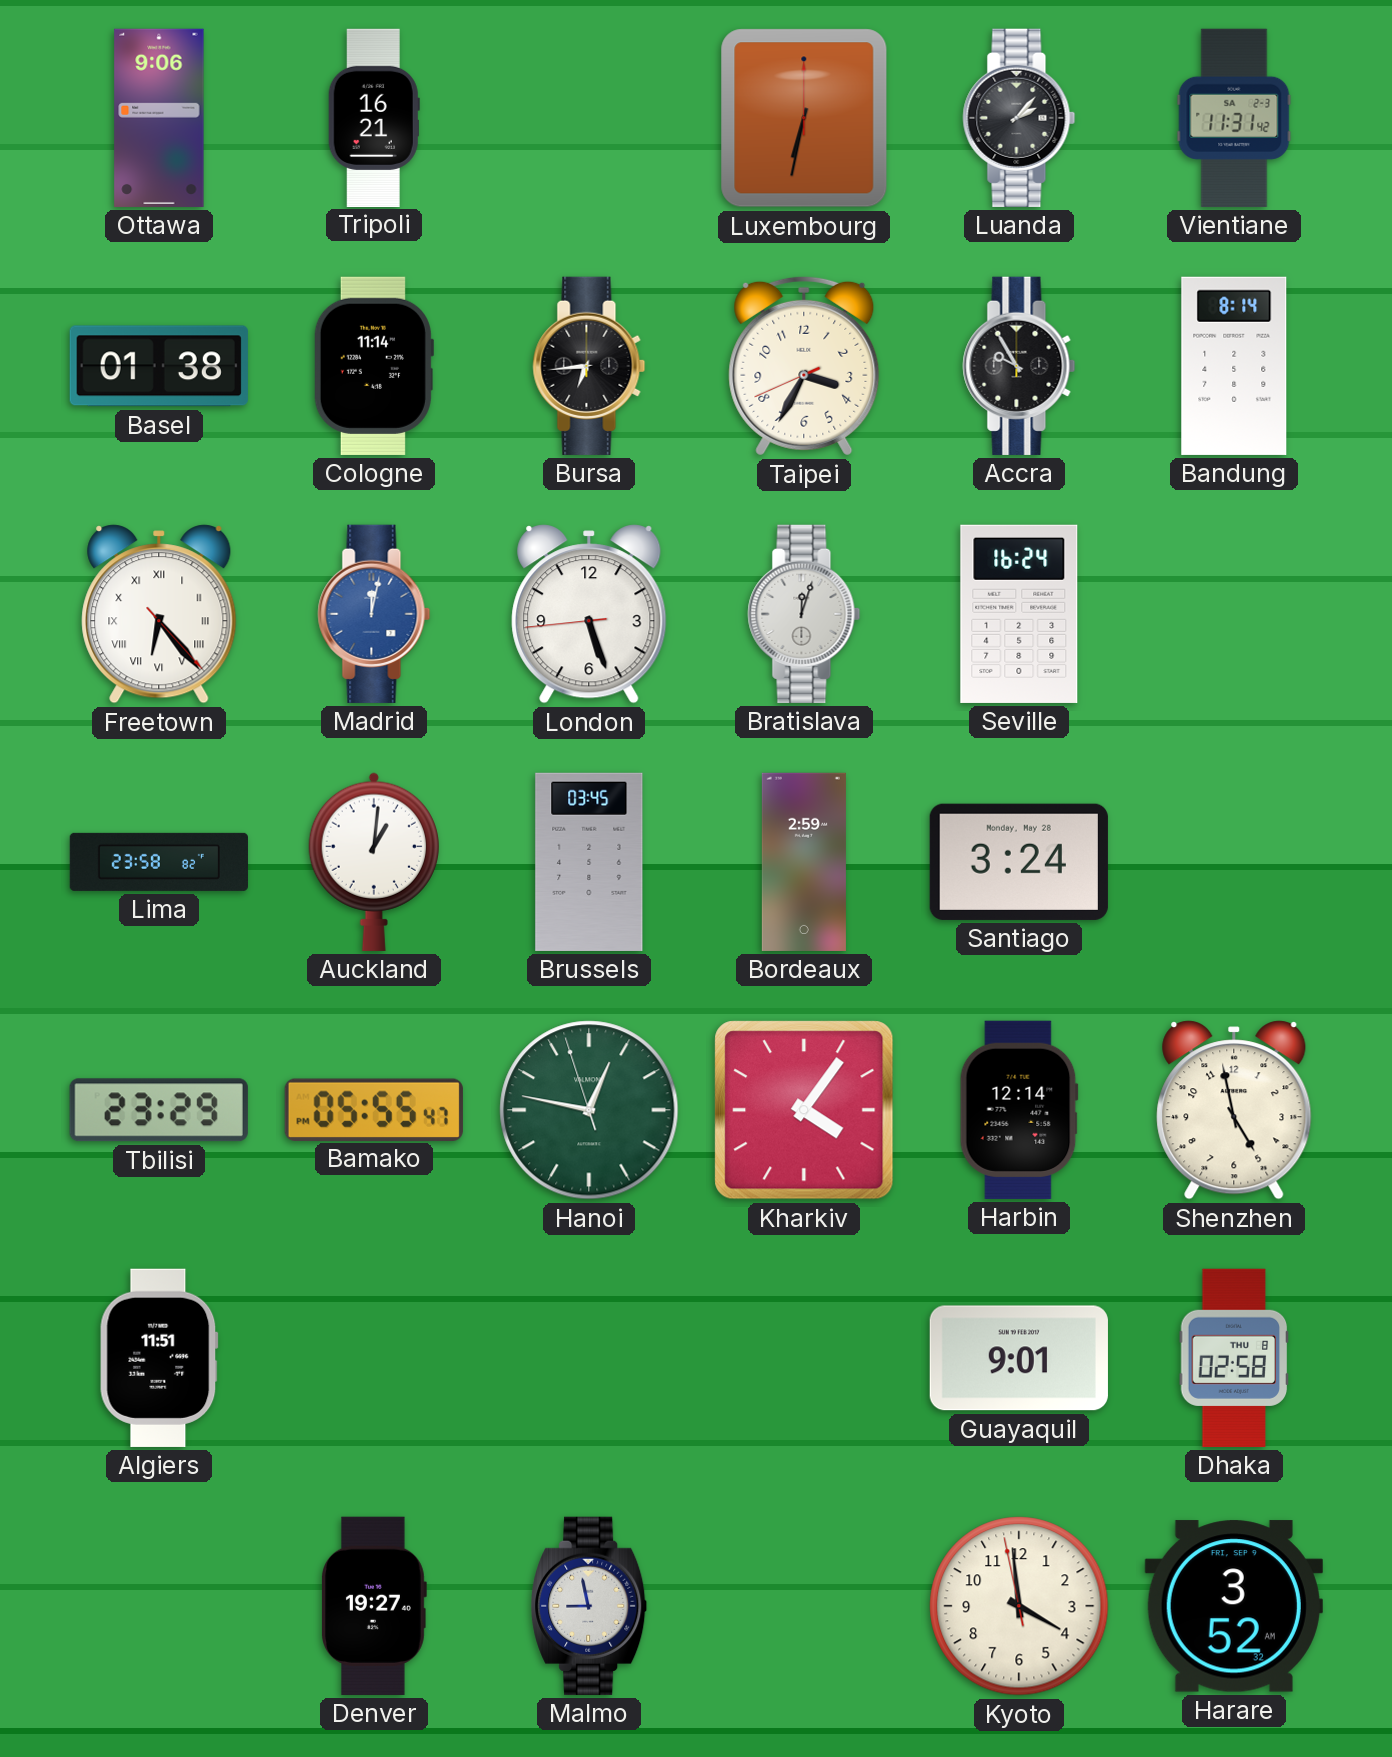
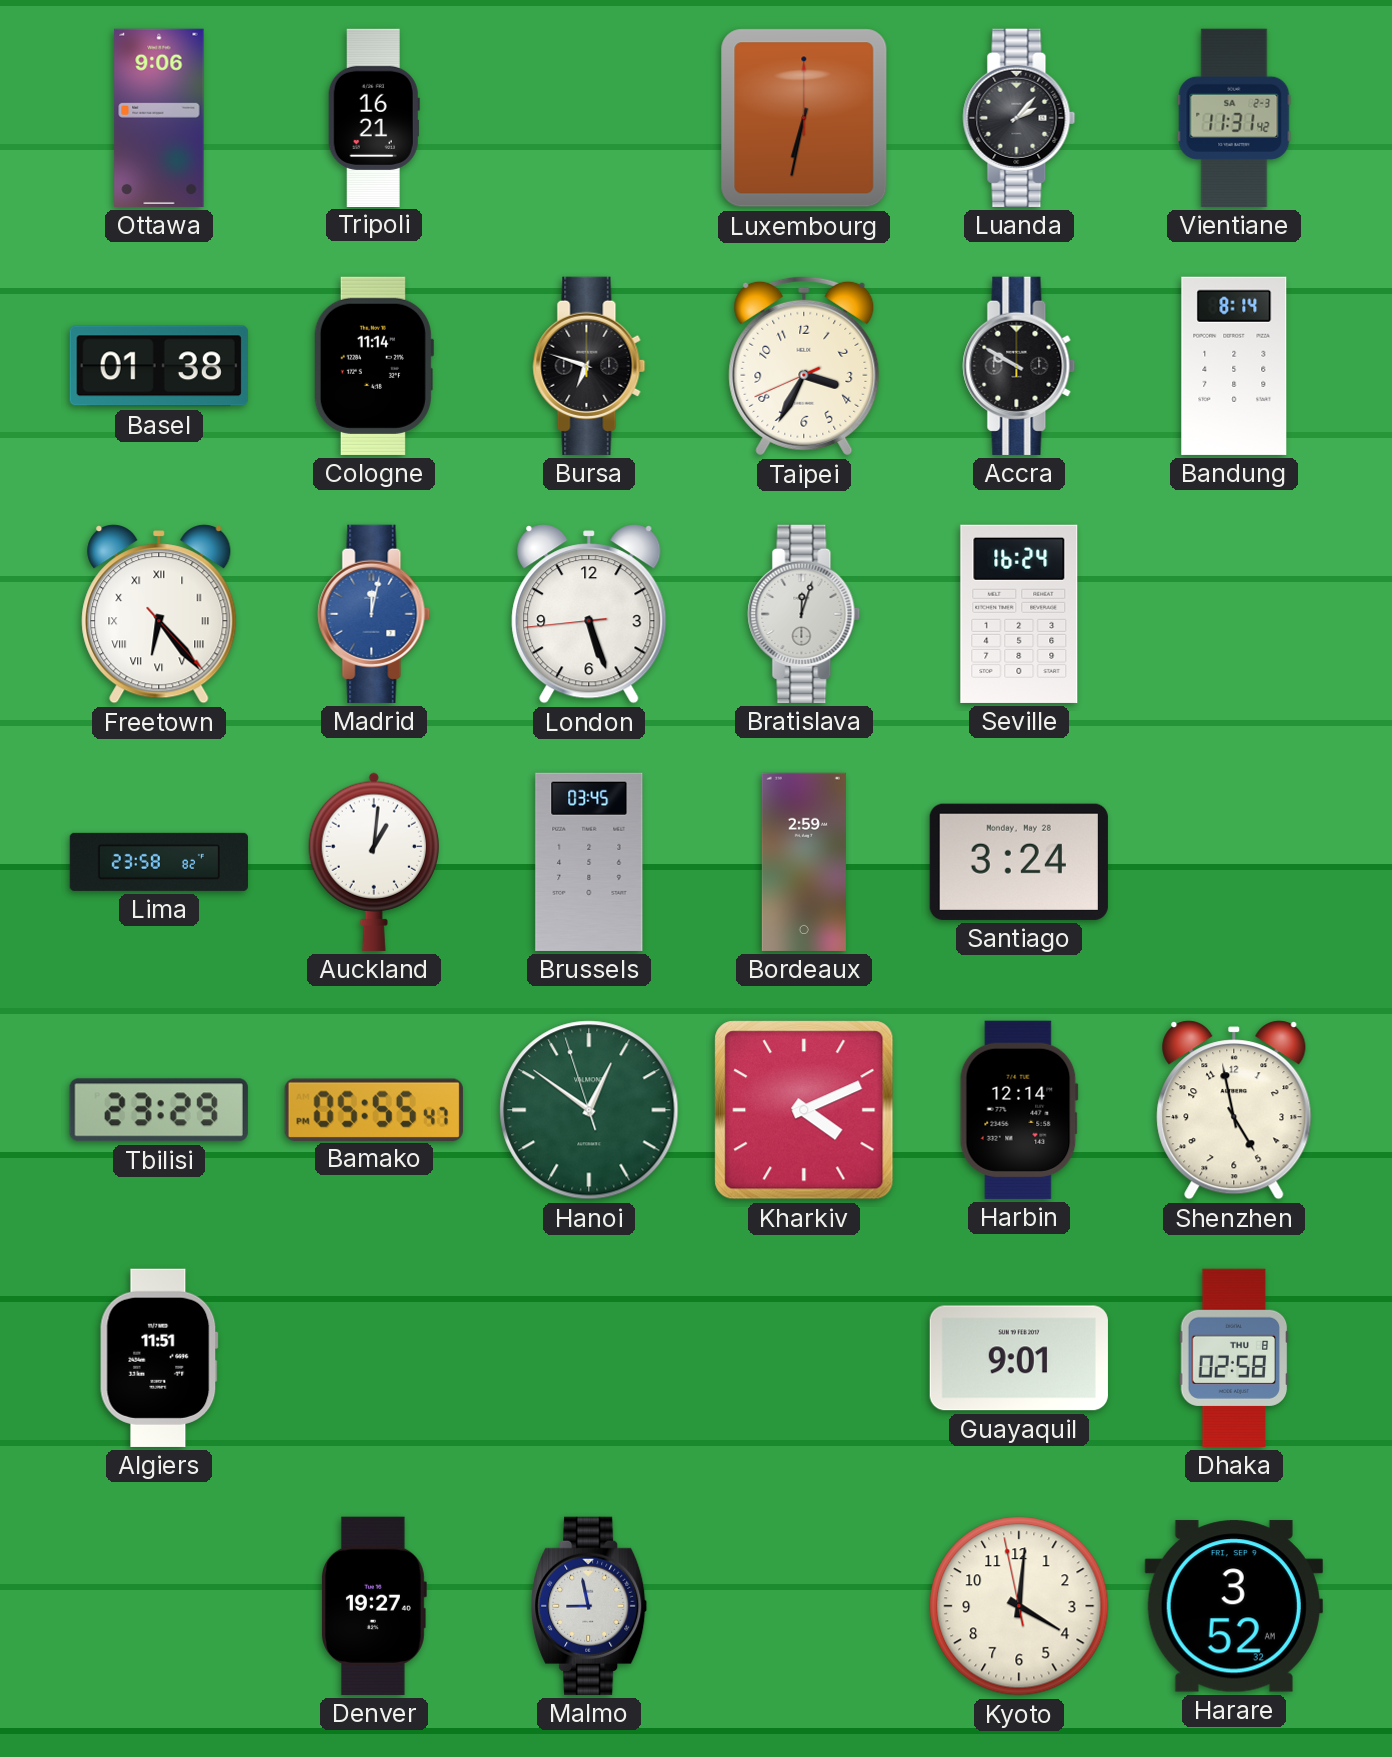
Bursa: 6:44 -> 6:48 (589, 366)
Accra: 9:55 -> 9:50 (1019, 366)
Hanoi: 12:46 -> 12:50 (589, 1110)
Kharkiv: 4:06 -> 4:11 (804, 1110)
Kyoto: 3:58 -> 4:00 (1019, 1606)
